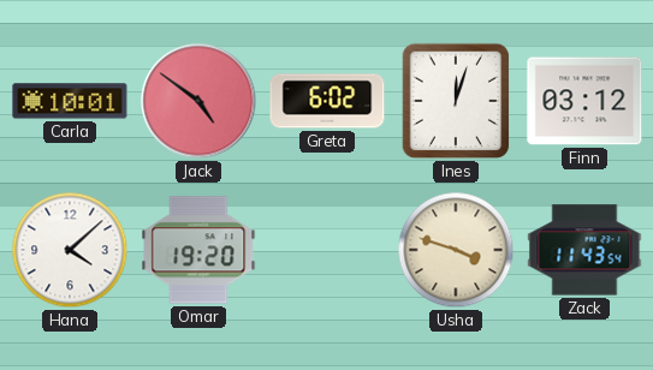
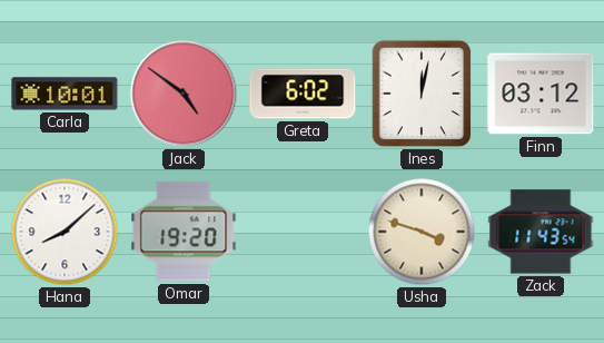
Ines: 12:03 -> 12:02 (422, 94)
Hana: 4:08 -> 8:08 (65, 232)
